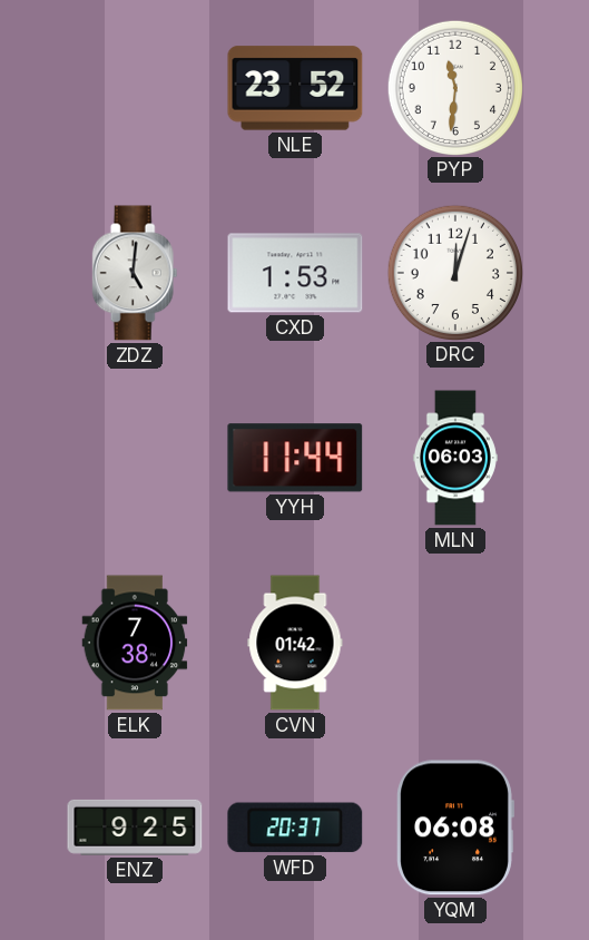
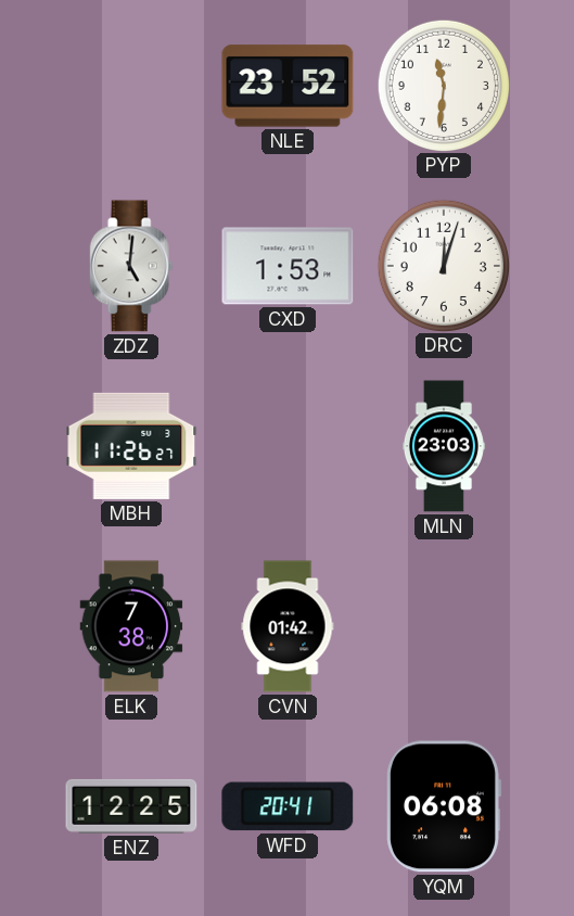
MBH: none -> 11:26 (131, 446)
YYH: 11:44 -> none (295, 458)
MLN: 06:03 -> 23:03 (444, 446)
ENZ: 9:25 -> 12:25 (131, 806)
WFD: 20:37 -> 20:41 (288, 806)
